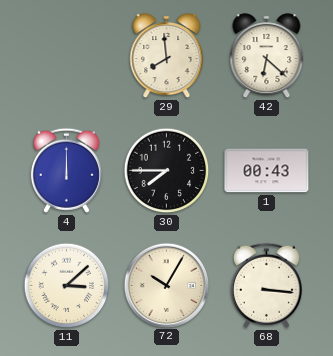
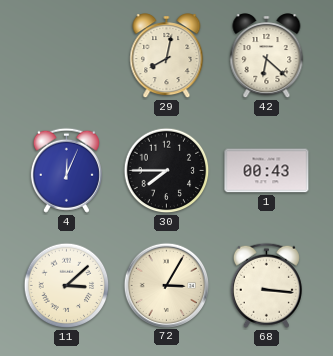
29: 7:59 -> 8:02 (167, 56)
4: 12:00 -> 12:04 (66, 170)
72: 10:05 -> 3:05 (166, 285)
